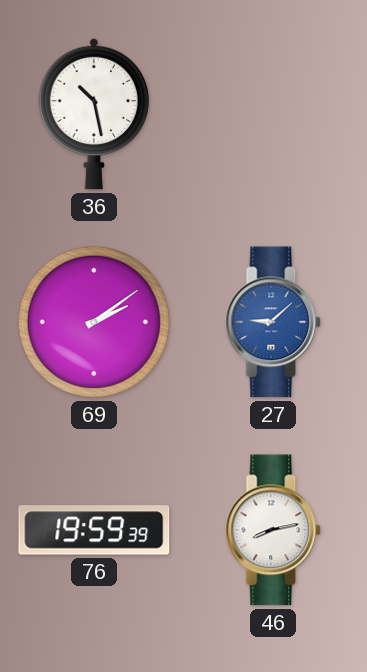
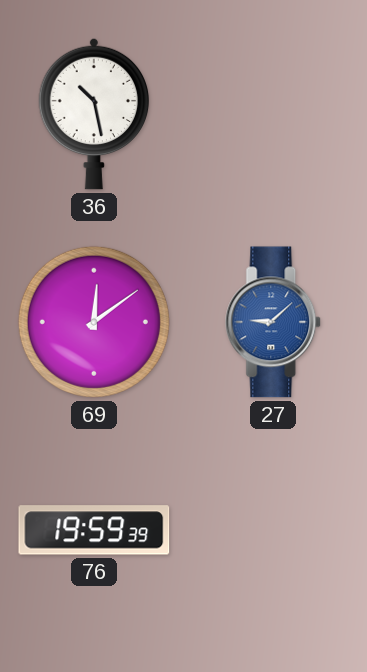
69: 2:09 -> 12:09 (94, 322)
46: 8:13 -> none (274, 530)
